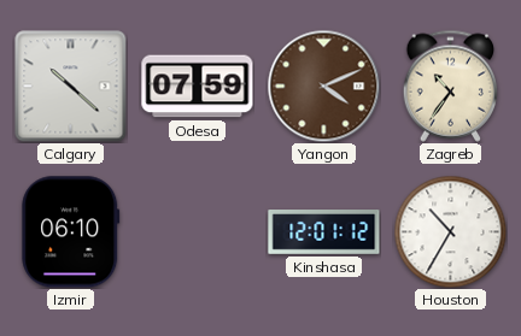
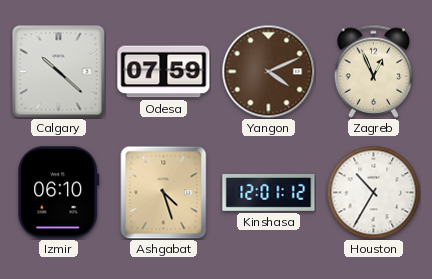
Zagreb: 10:36 -> 12:56 (374, 71)
Ashgabat: none -> 4:27 (164, 192)
